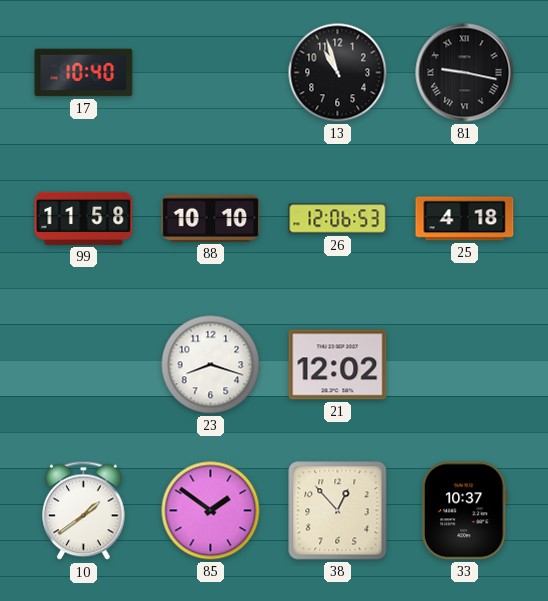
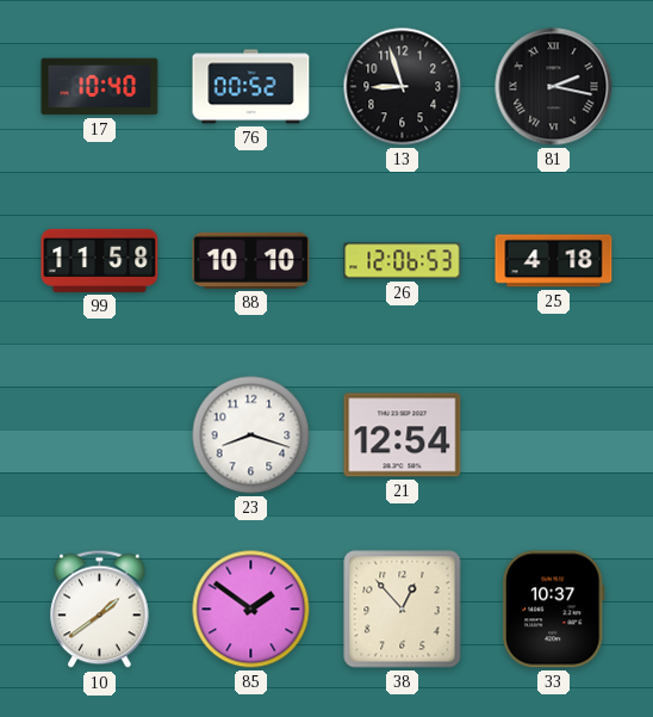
76: none -> 00:52 (251, 87)
13: 10:57 -> 8:57 (403, 87)
81: 9:17 -> 2:17 (554, 87)
21: 12:02 -> 12:54 (403, 435)
